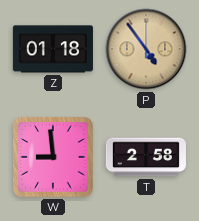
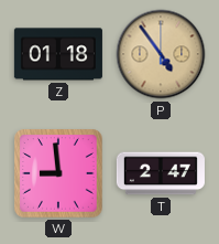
T: 2:58 -> 2:47 (161, 173)
